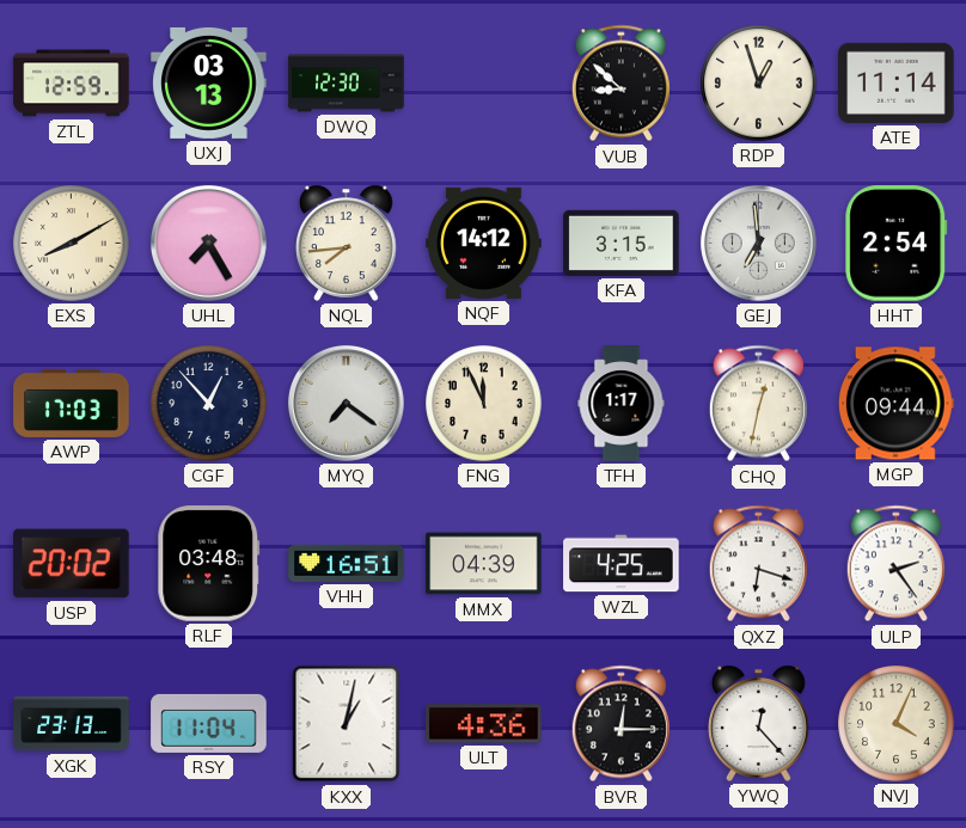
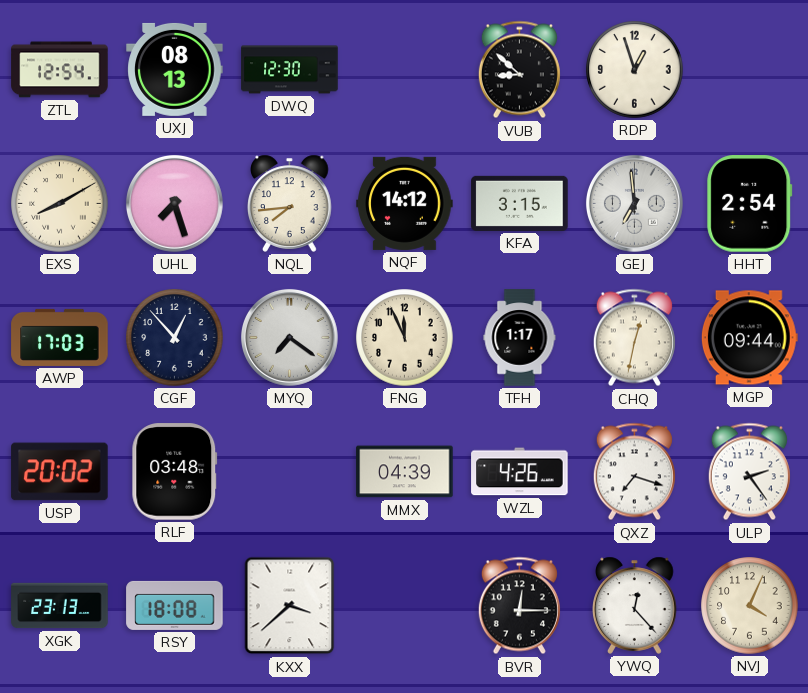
ZTL: 12:59 -> 12:54 (60, 70)
UXJ: 03:13 -> 08:13 (175, 69)
ATE: 11:14 -> none (897, 82)
UHL: 7:25 -> 7:27 (174, 203)
VHH: 16:51 -> none (347, 563)
WZL: 4:25 -> 4:26 (520, 472)
QXZ: 6:18 -> 7:18 (634, 472)
RSY: 11:04 -> 18:08 (175, 605)
KXX: 1:02 -> 3:38 (290, 606)
ULT: 4:36 -> none (484, 724)
